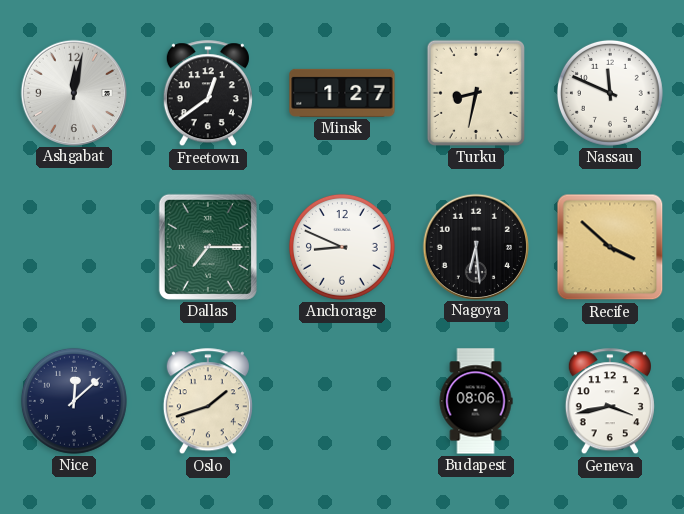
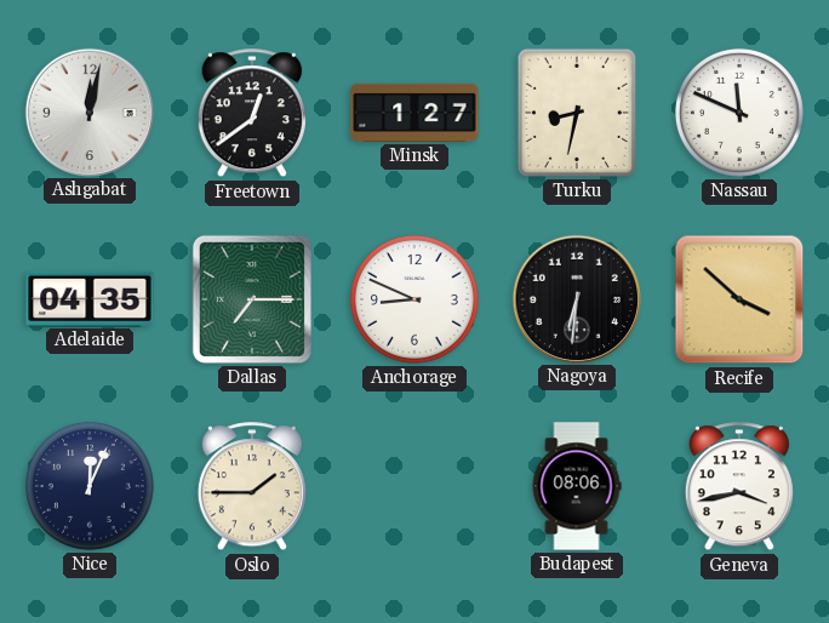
Adelaide: none -> 04:35 (90, 298)
Nagoya: 6:29 -> 6:31 (576, 298)
Nice: 12:08 -> 12:04 (90, 486)
Oslo: 1:42 -> 1:45 (252, 487)
